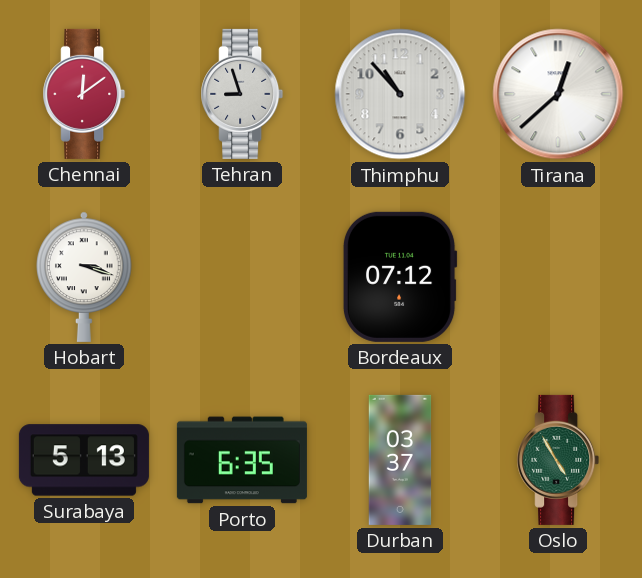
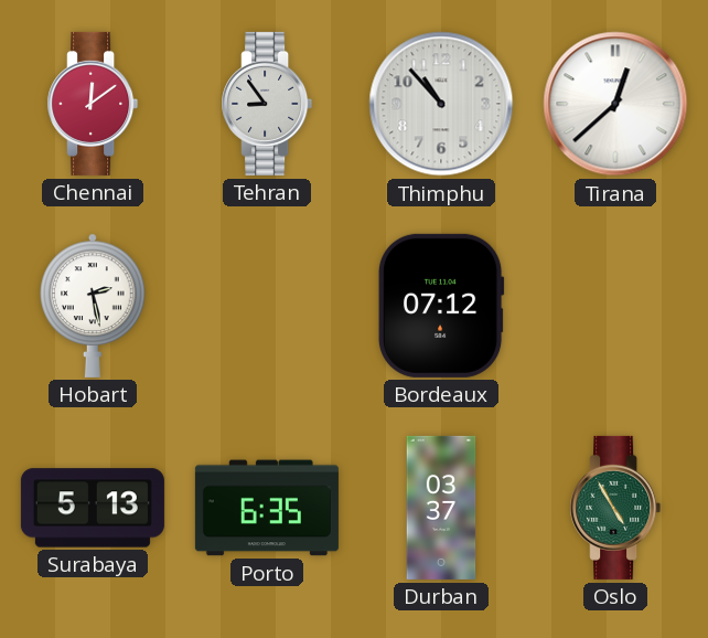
Tehran: 8:57 -> 8:54 (267, 104)
Hobart: 3:18 -> 2:28 (93, 306)
